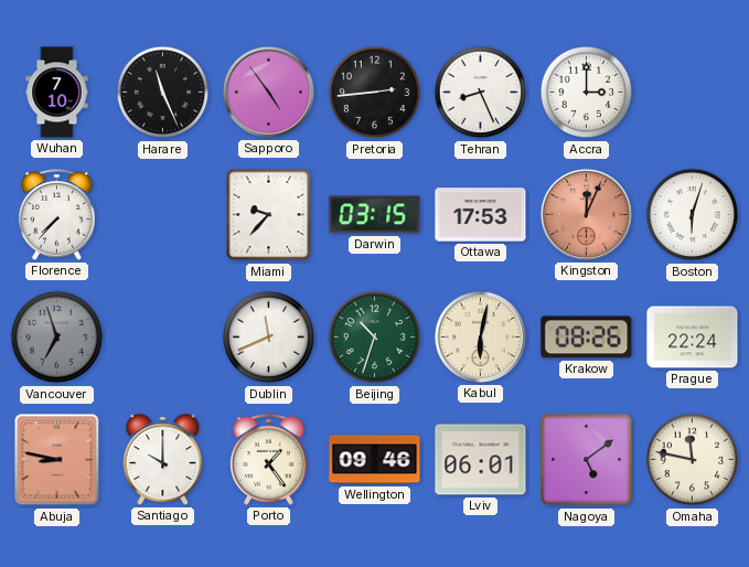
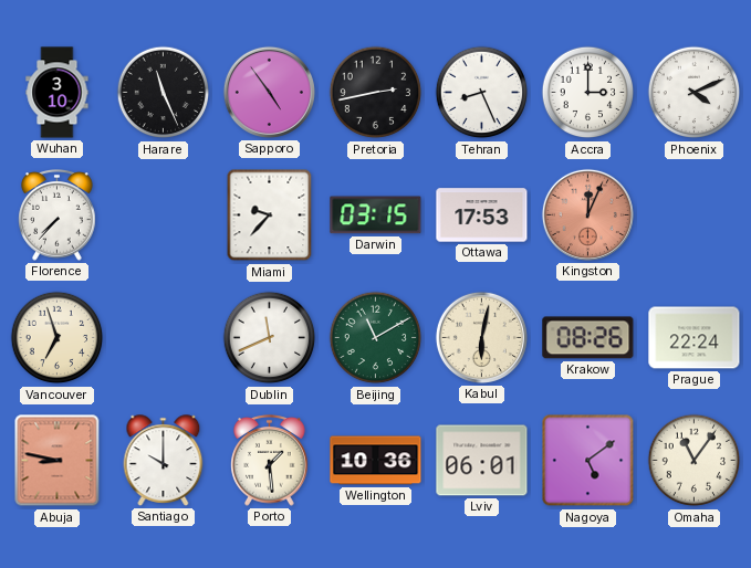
Wuhan: 7:10 -> 3:10 (58, 93)
Pretoria: 2:44 -> 2:43 (376, 93)
Phoenix: none -> 4:11 (695, 93)
Boston: 6:03 -> none (693, 215)
Vancouver dial: grey -> cream (58, 338)
Beijing: 10:33 -> 11:10 (376, 338)
Porto: 1:24 -> 1:29 (270, 461)
Wellington: 09:46 -> 10:36 (376, 461)
Omaha: 11:47 -> 11:06 (695, 461)
